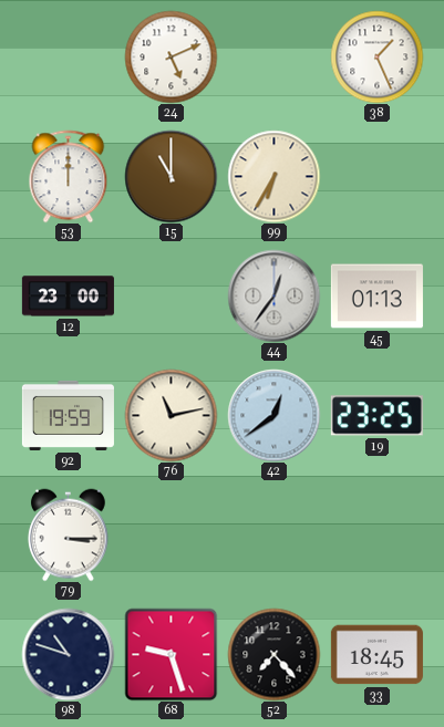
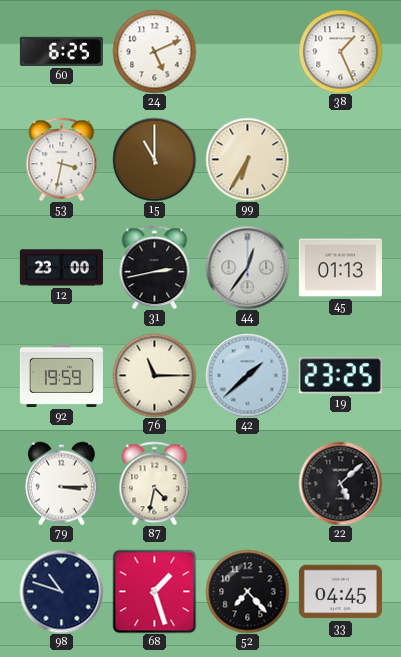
60: none -> 6:25 (61, 51)
53: 12:00 -> 3:32 (62, 159)
31: none -> 2:43 (155, 267)
76: 11:13 -> 11:15 (154, 375)
42: 12:39 -> 1:38 (247, 375)
87: none -> 4:32 (155, 483)
22: none -> 5:08 (340, 483)
68: 9:27 -> 1:27 (154, 591)
33: 18:45 -> 04:45 (340, 592)
